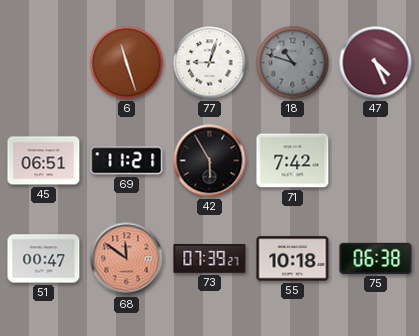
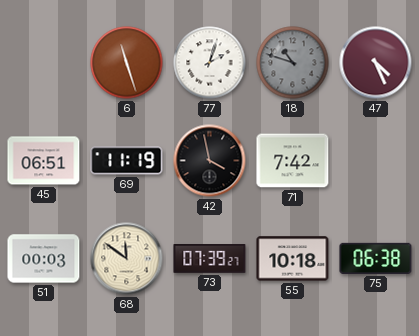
77: 9:03 -> 2:03 (210, 63)
69: 11:21 -> 11:19 (127, 161)
42: 5:55 -> 3:58 (210, 161)
51: 00:47 -> 00:03 (44, 259)
68 dial: salmon -> cream (127, 259)
